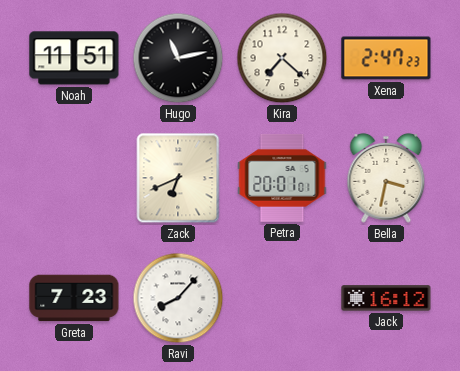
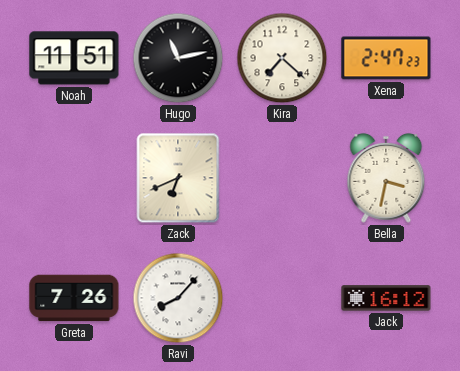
Petra: 20:01 -> none (282, 178)
Greta: 7:23 -> 7:26 (74, 298)
